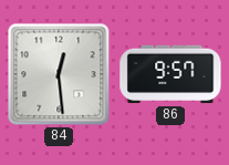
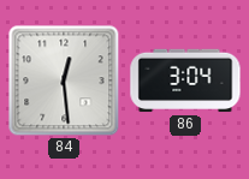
86: 9:57 -> 3:04 (185, 80)
